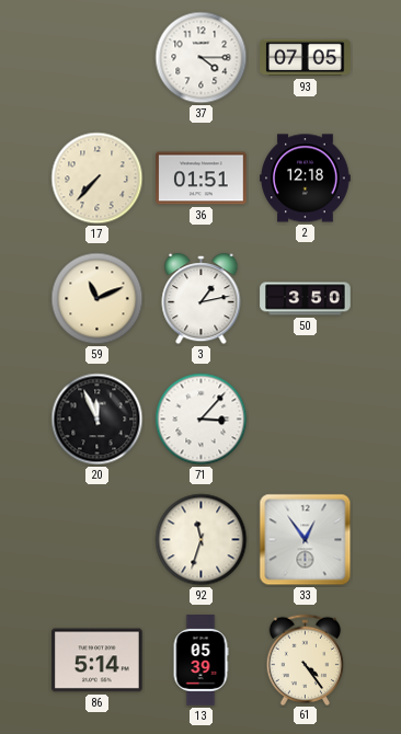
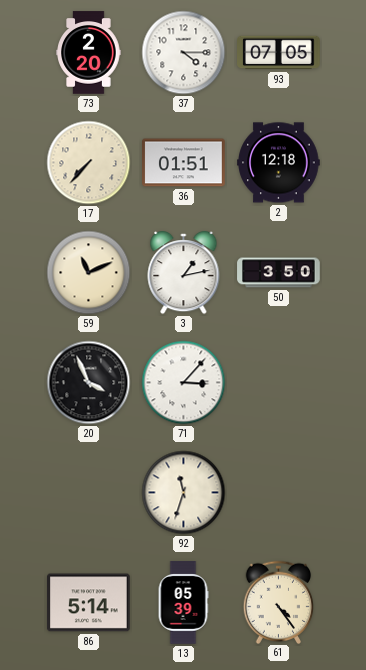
73: none -> 2:20 (89, 53)
20: 11:56 -> 3:56 (89, 383)
33: 12:54 -> none (306, 540)
